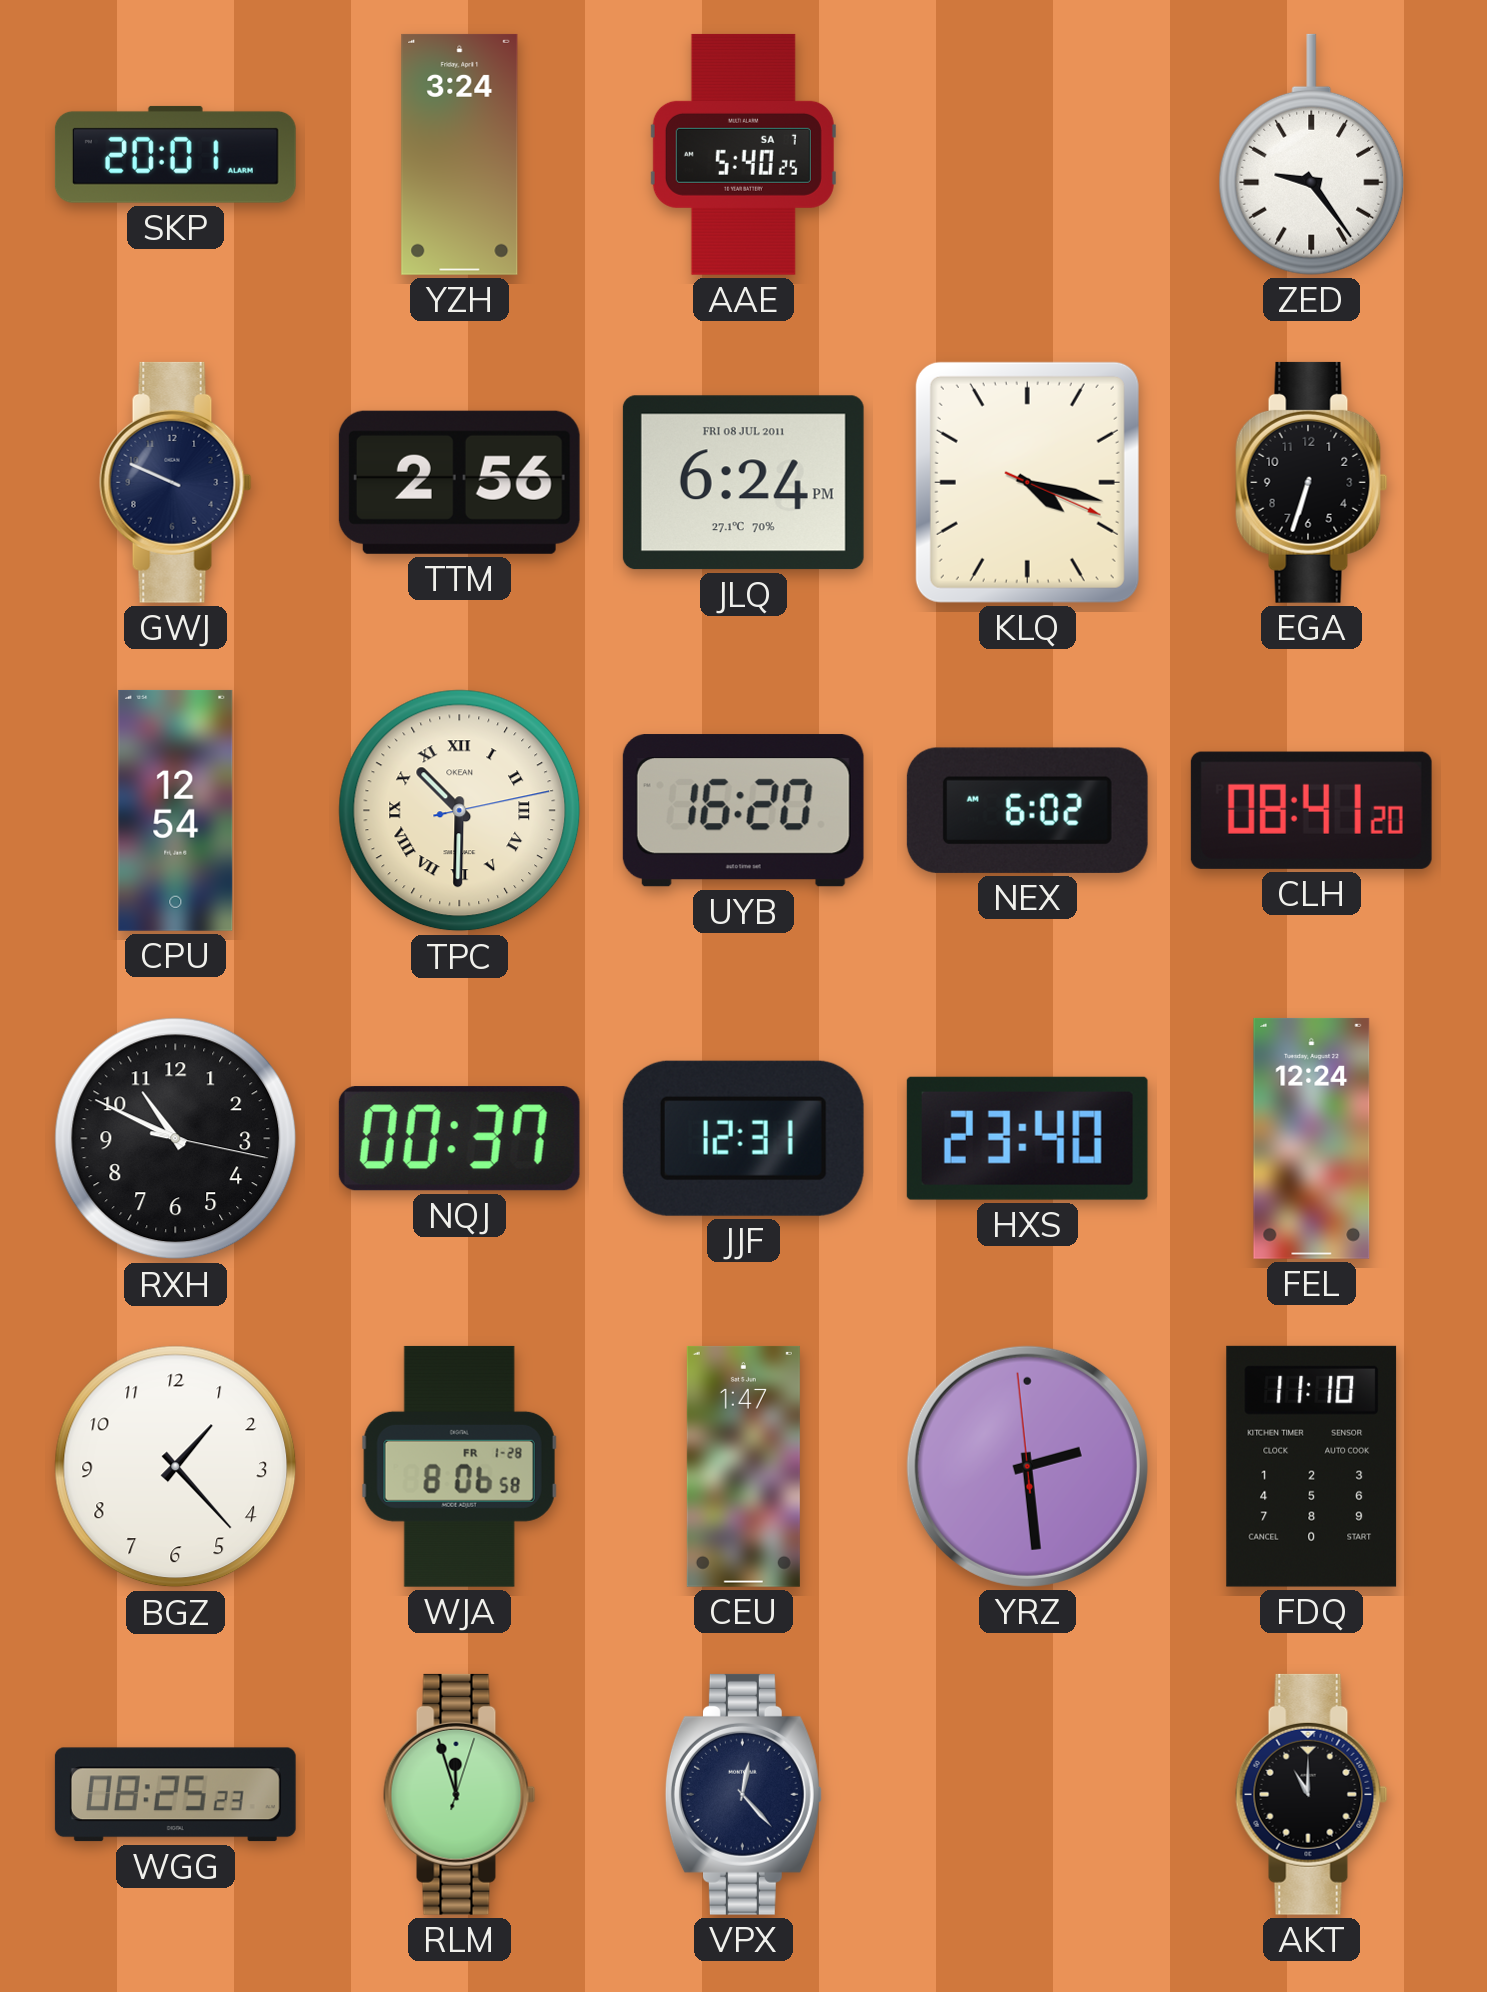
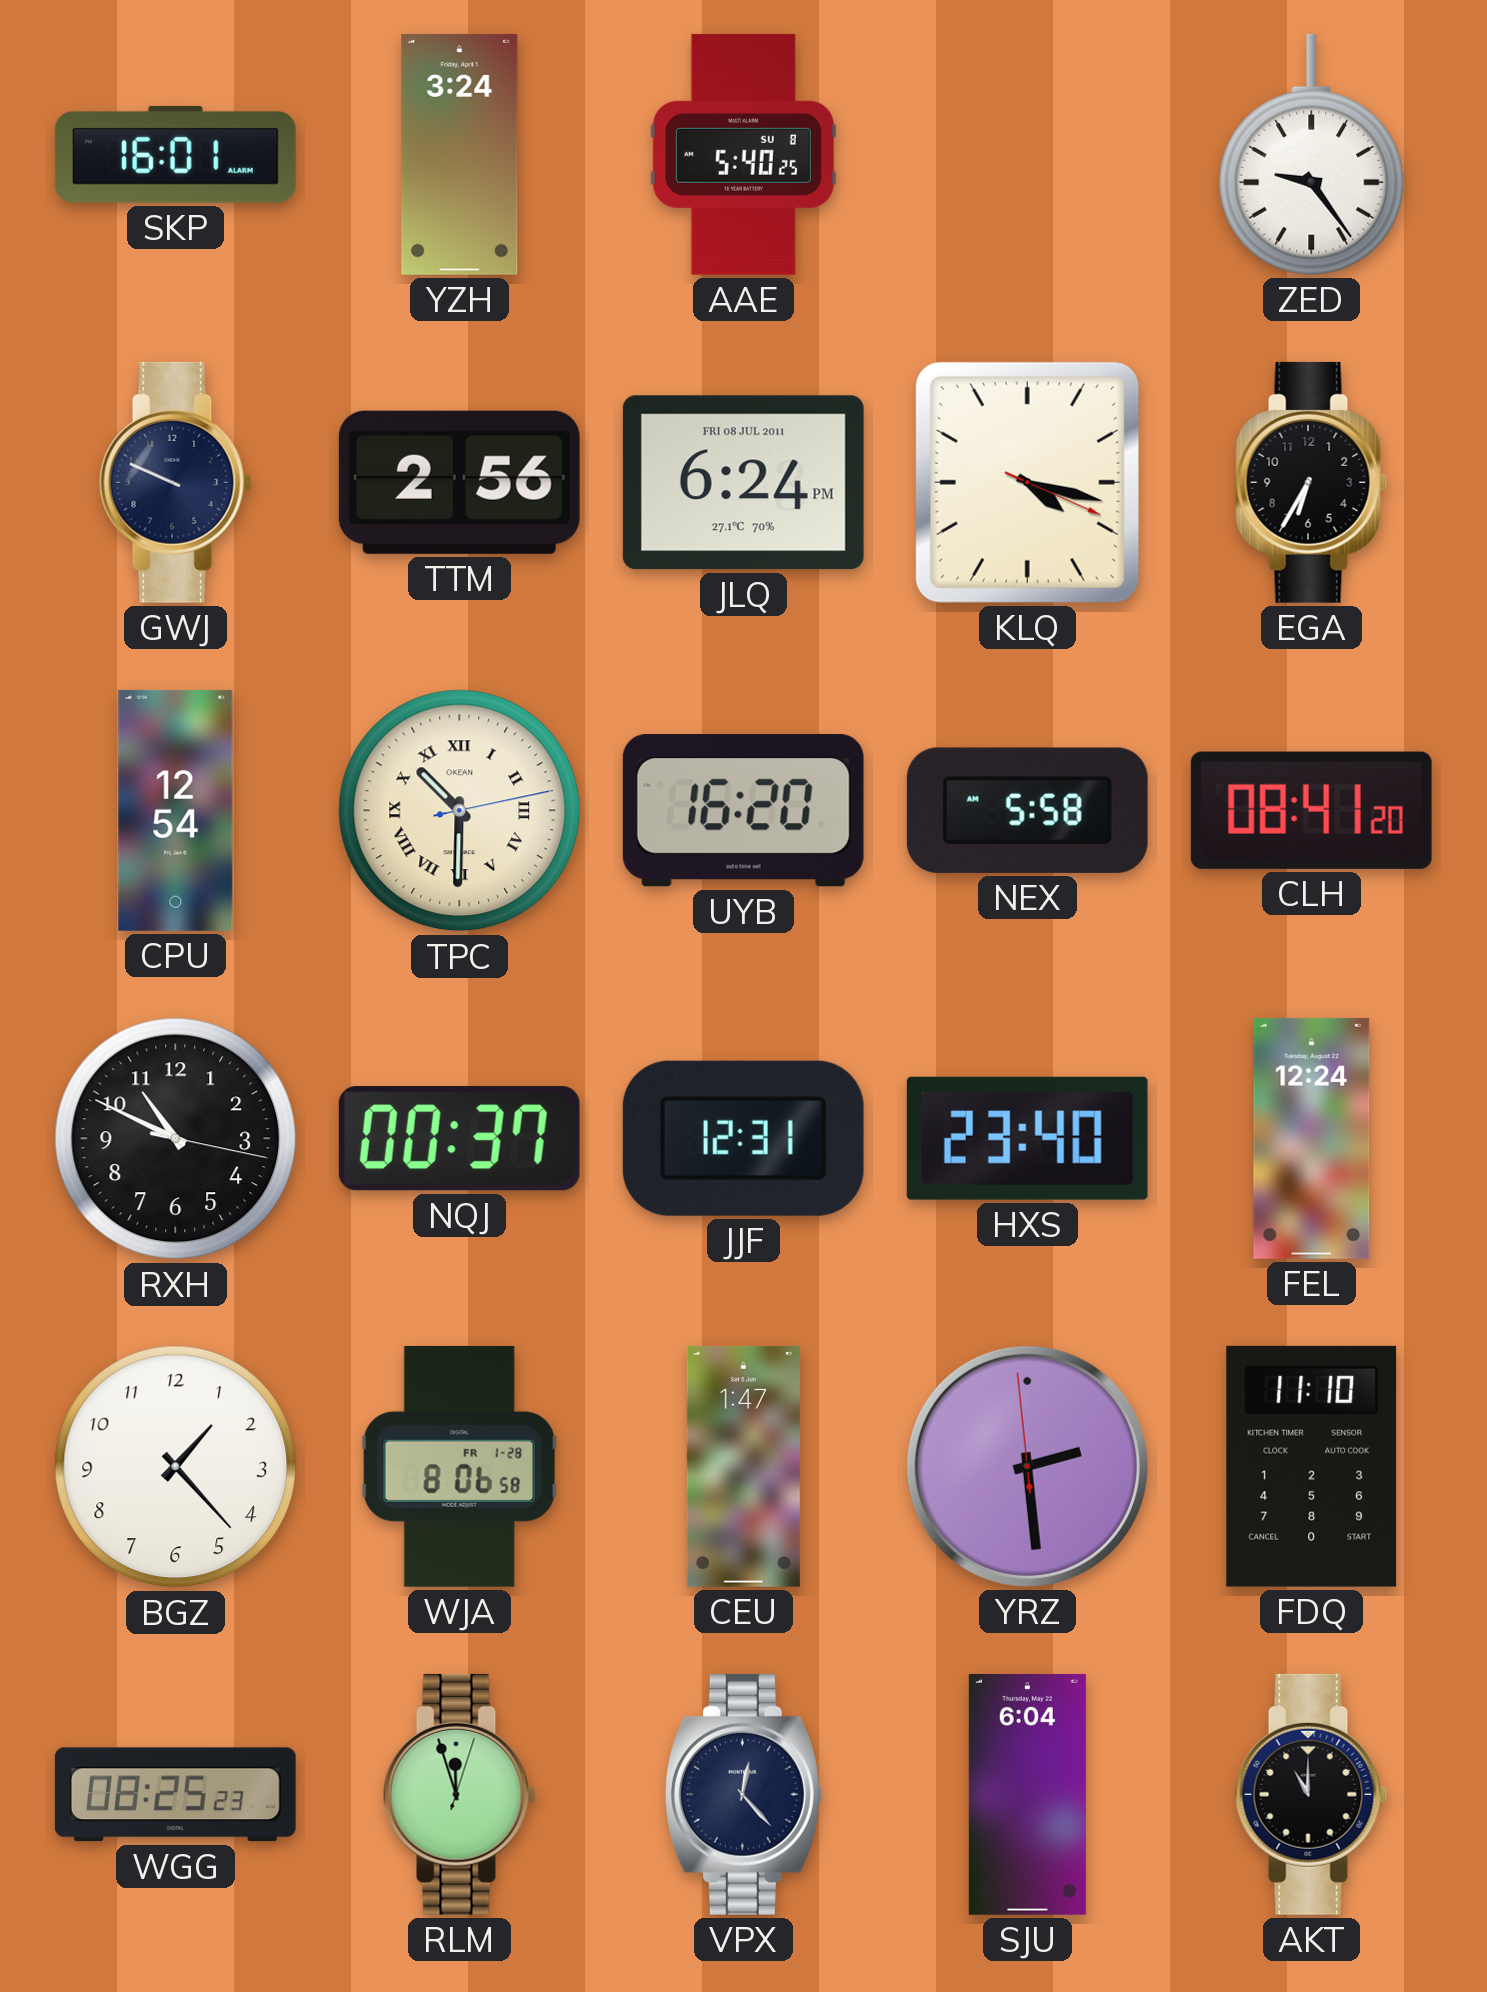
SKP: 20:01 -> 16:01 (175, 154)
AAE date: SA 7 -> SU 8 (743, 154)
EGA: 6:33 -> 6:35 (1312, 482)
NEX: 6:02 -> 5:58 (1027, 810)
SJU: none -> 6:04 (1027, 1794)
